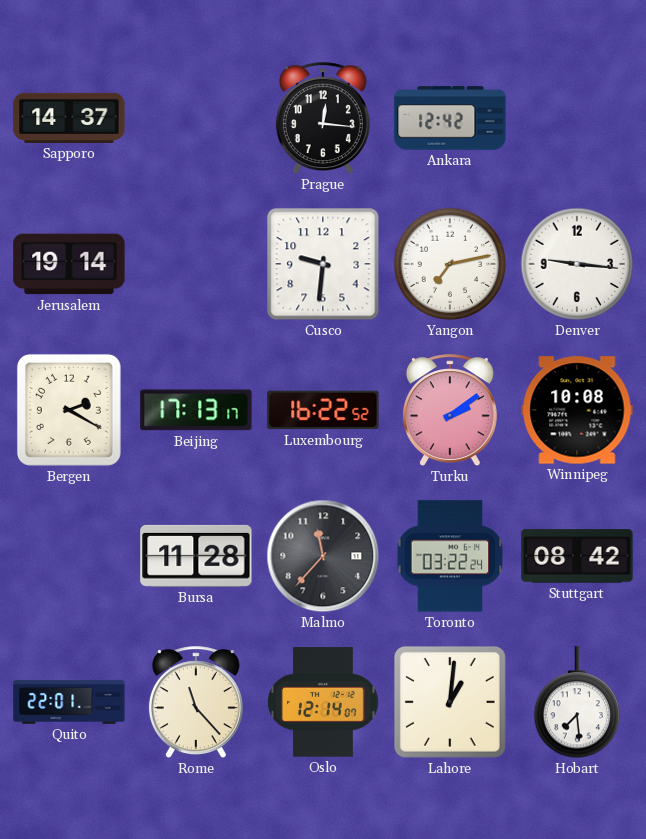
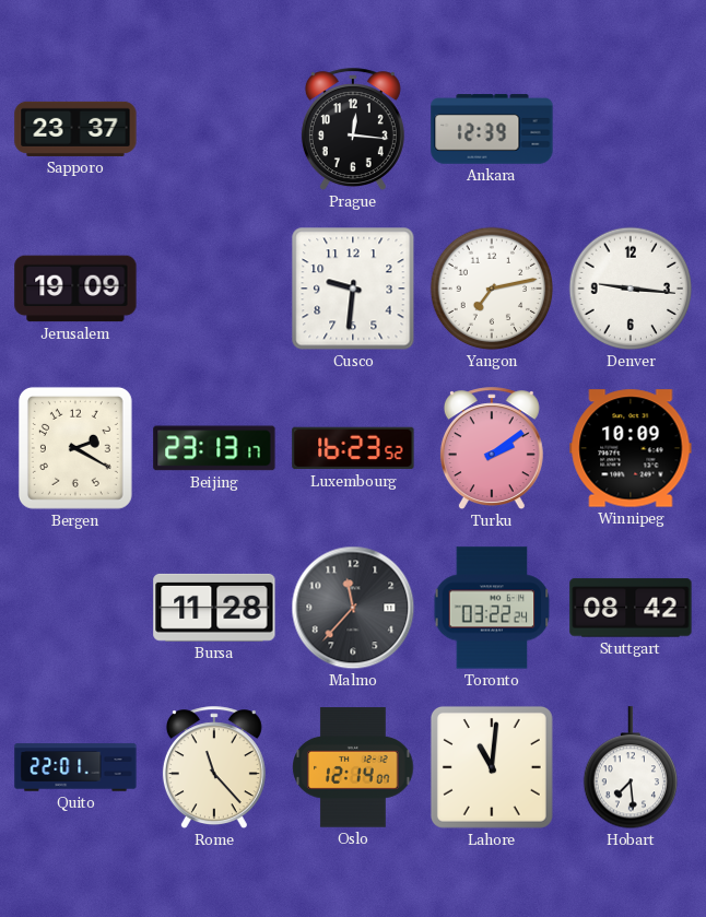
Sapporo: 14:37 -> 23:37 (75, 129)
Ankara: 12:42 -> 12:39 (492, 129)
Jerusalem: 19:14 -> 19:09 (75, 289)
Beijing: 17:13 -> 23:13 (214, 448)
Luxembourg: 16:22 -> 16:23 (353, 448)
Winnipeg: 10:08 -> 10:09 (631, 448)
Lahore: 1:01 -> 11:01 (492, 767)
